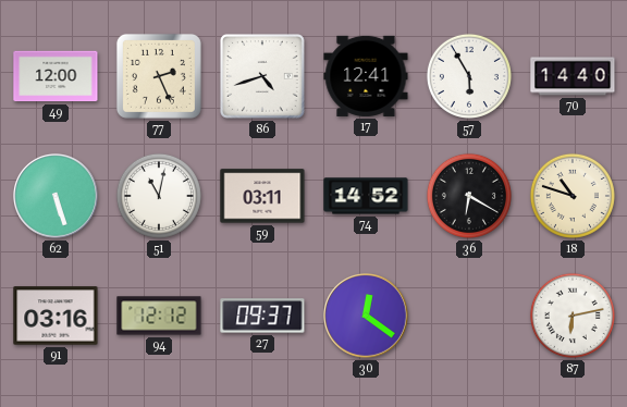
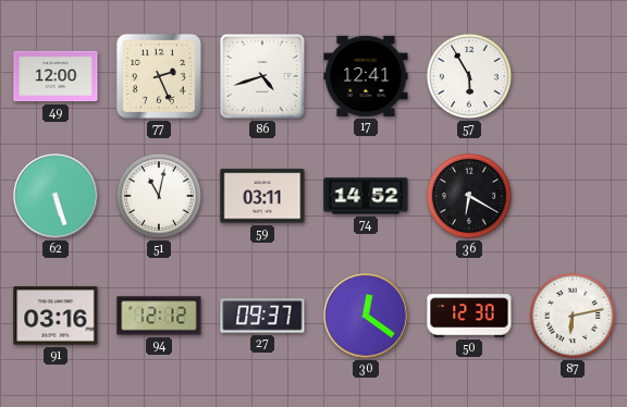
70: 14:40 -> none (573, 76)
18: 10:48 -> none (573, 196)
50: none -> 12:30 (469, 316)
